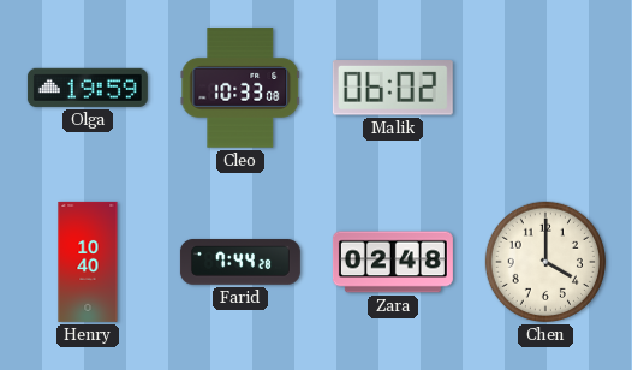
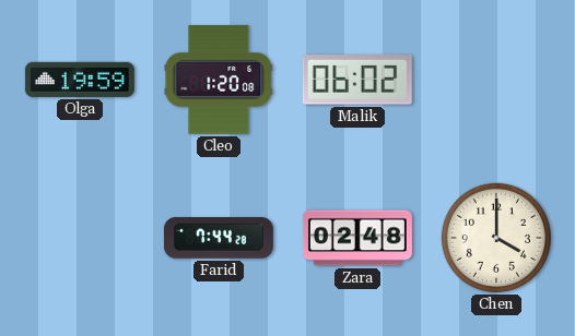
Cleo: 10:33 -> 1:20 (219, 80)
Henry: 10:40 -> none (88, 262)
